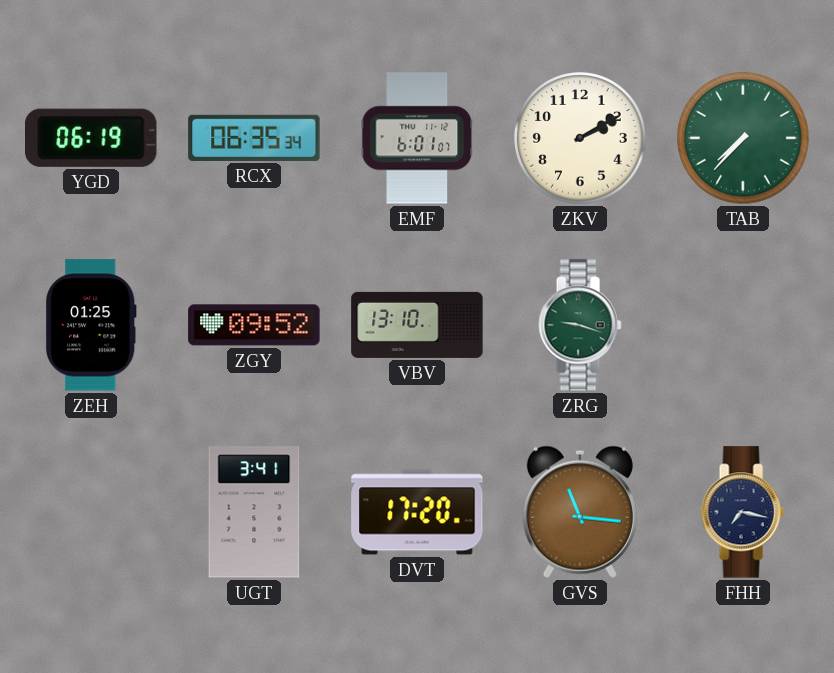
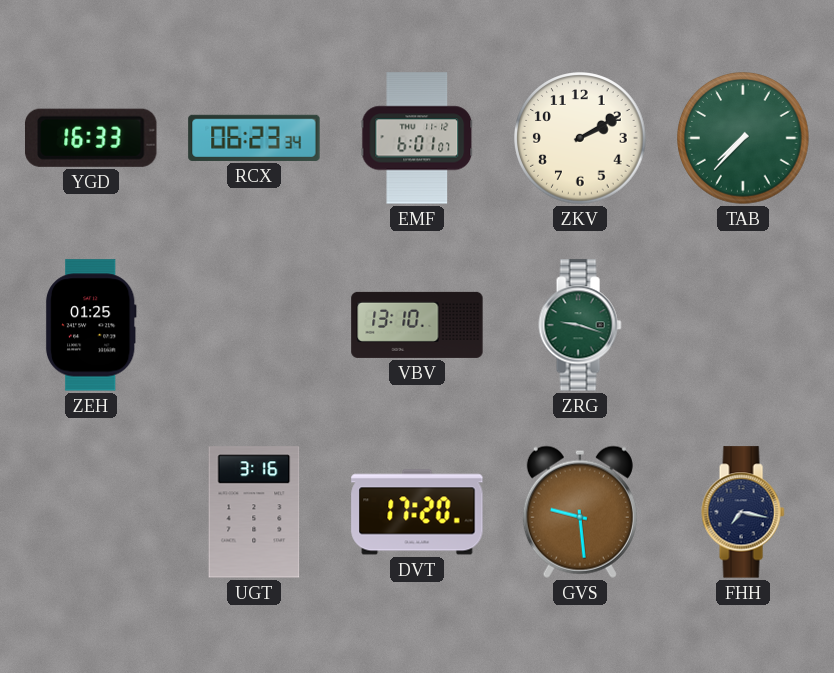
YGD: 06:19 -> 16:33 (92, 138)
RCX: 06:35 -> 06:23 (254, 138)
ZGY: 09:52 -> none (254, 325)
UGT: 3:41 -> 3:16 (254, 512)
GVS: 11:16 -> 9:29 (580, 512)
